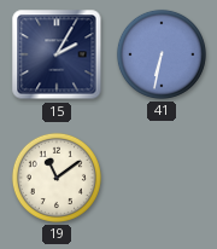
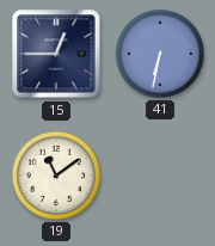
15: 2:05 -> 12:45 (56, 54)
